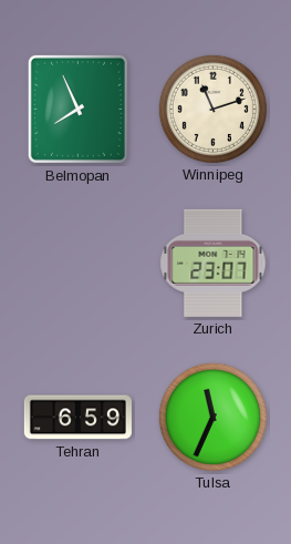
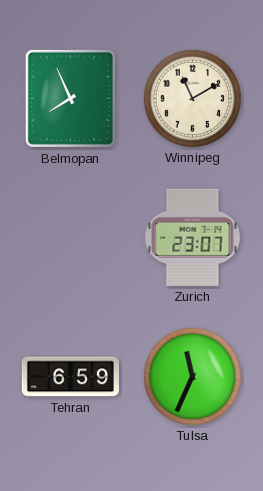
Winnipeg: 11:12 -> 11:10 (192, 98)
